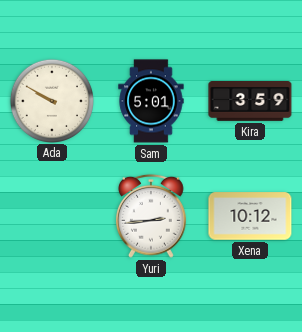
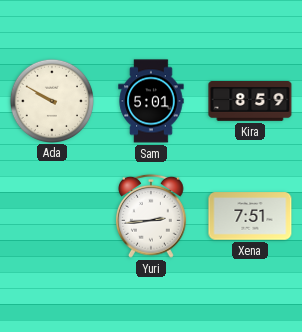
Kira: 3:59 -> 8:59 (250, 102)
Xena: 10:12 -> 7:51 (250, 216)
